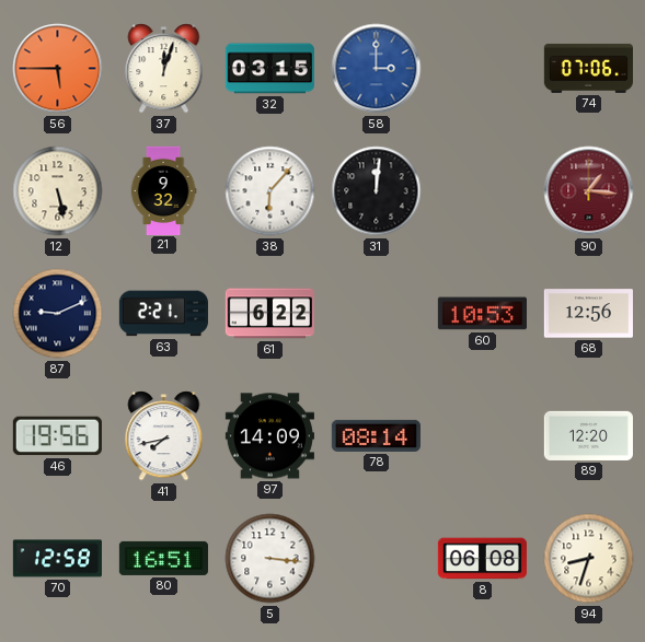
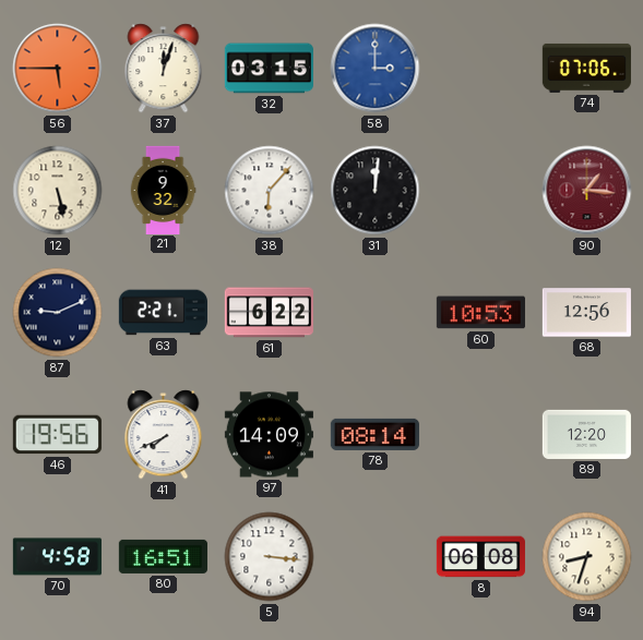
41: 7:43 -> 7:41 (164, 435)
70: 12:58 -> 4:58 (57, 557)
